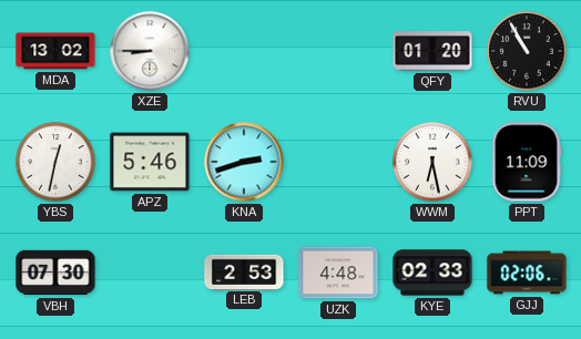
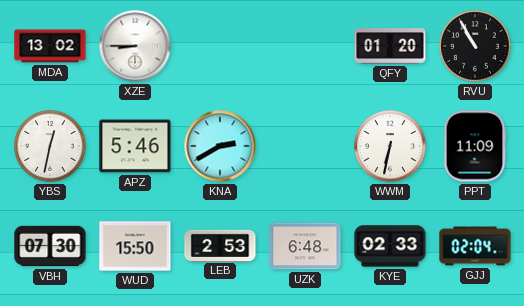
KNA: 2:42 -> 2:40 (220, 146)
WWM: 6:28 -> 6:32 (390, 146)
WUD: none -> 15:50 (135, 246)
UZK: 4:48 -> 6:48 (305, 246)
GJJ: 02:06 -> 02:04 (475, 246)
